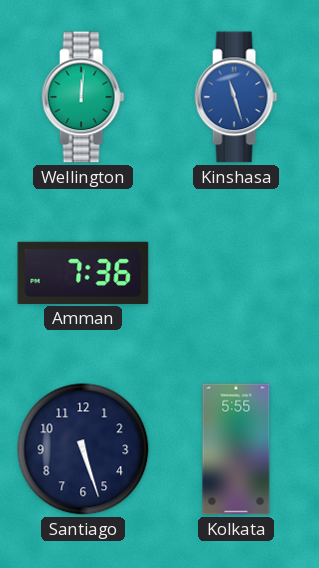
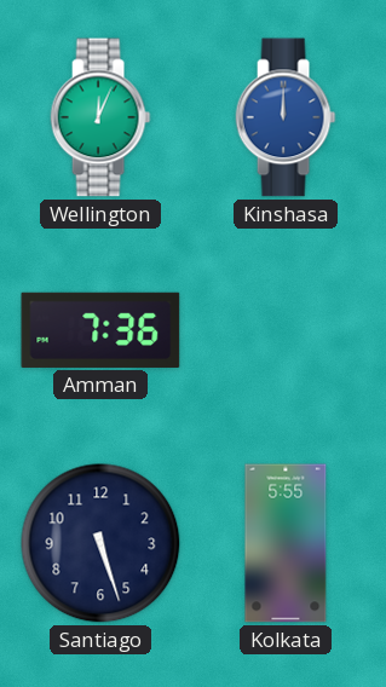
Wellington: 12:01 -> 12:04 (100, 117)
Kinshasa: 11:27 -> 12:00 (286, 117)
